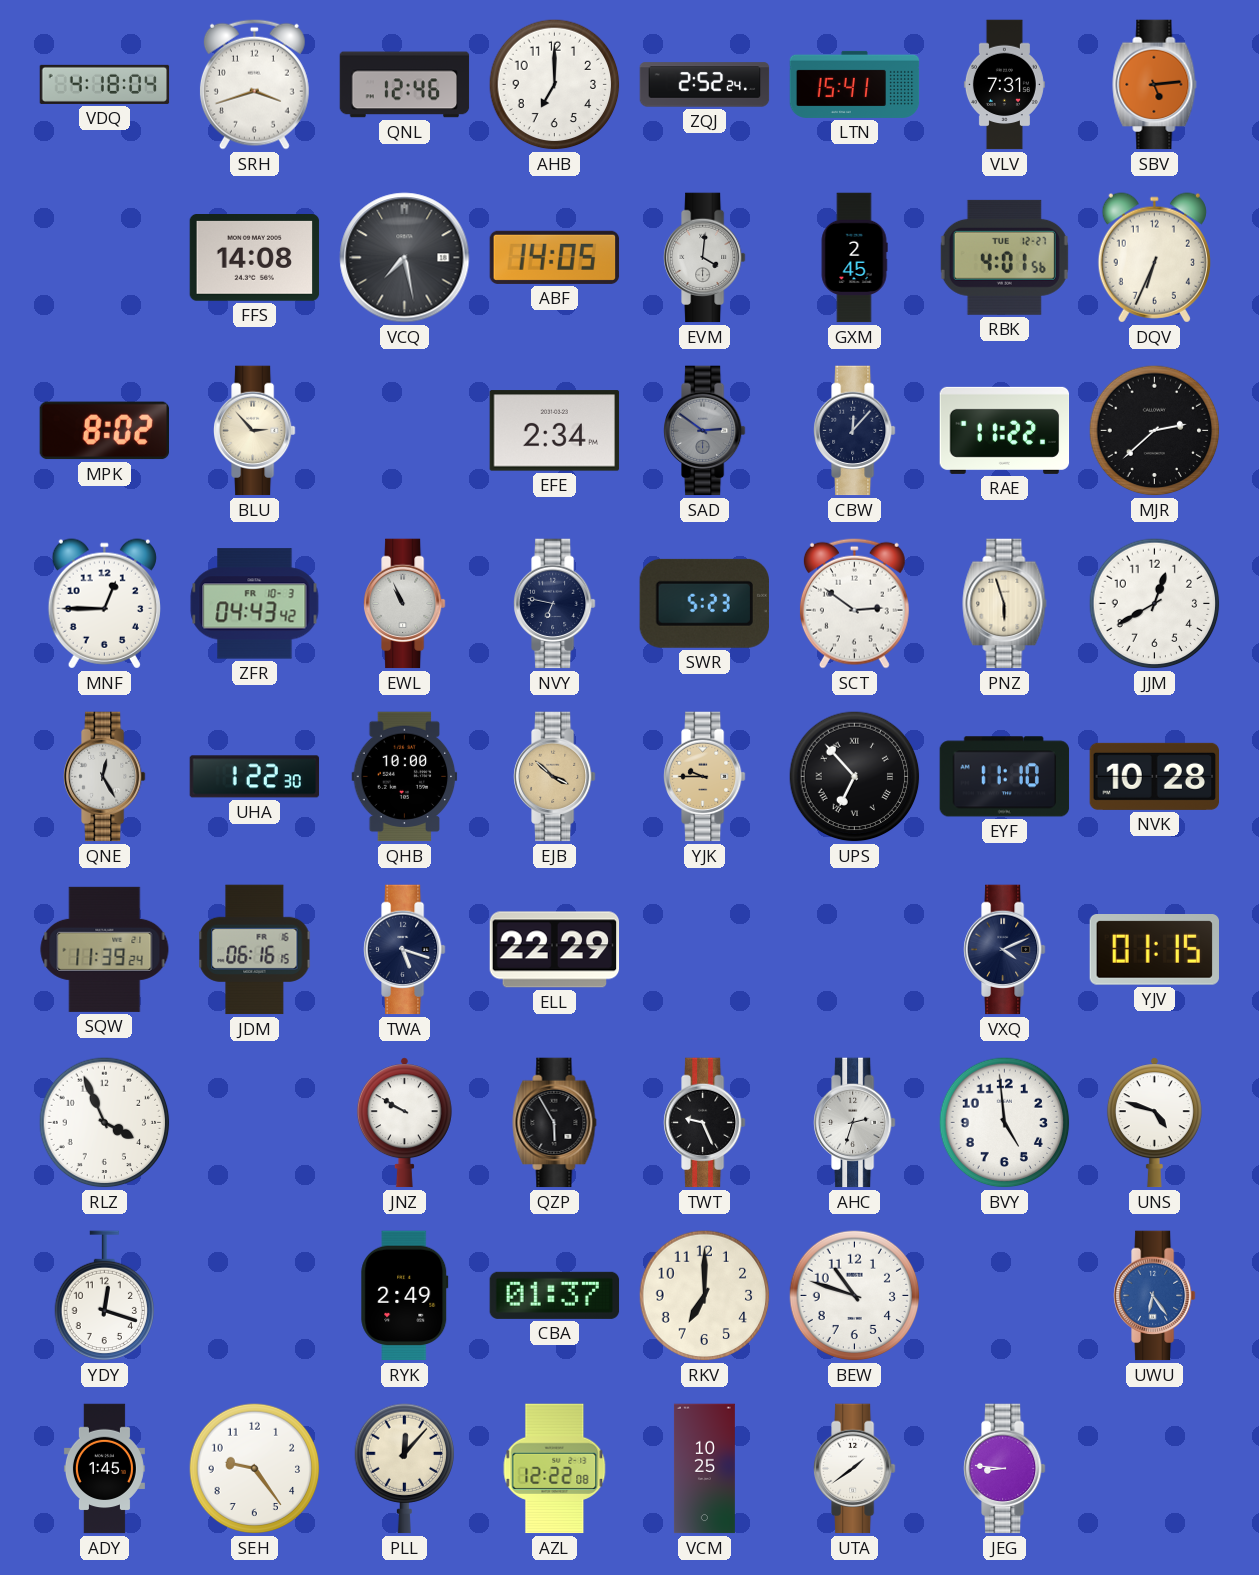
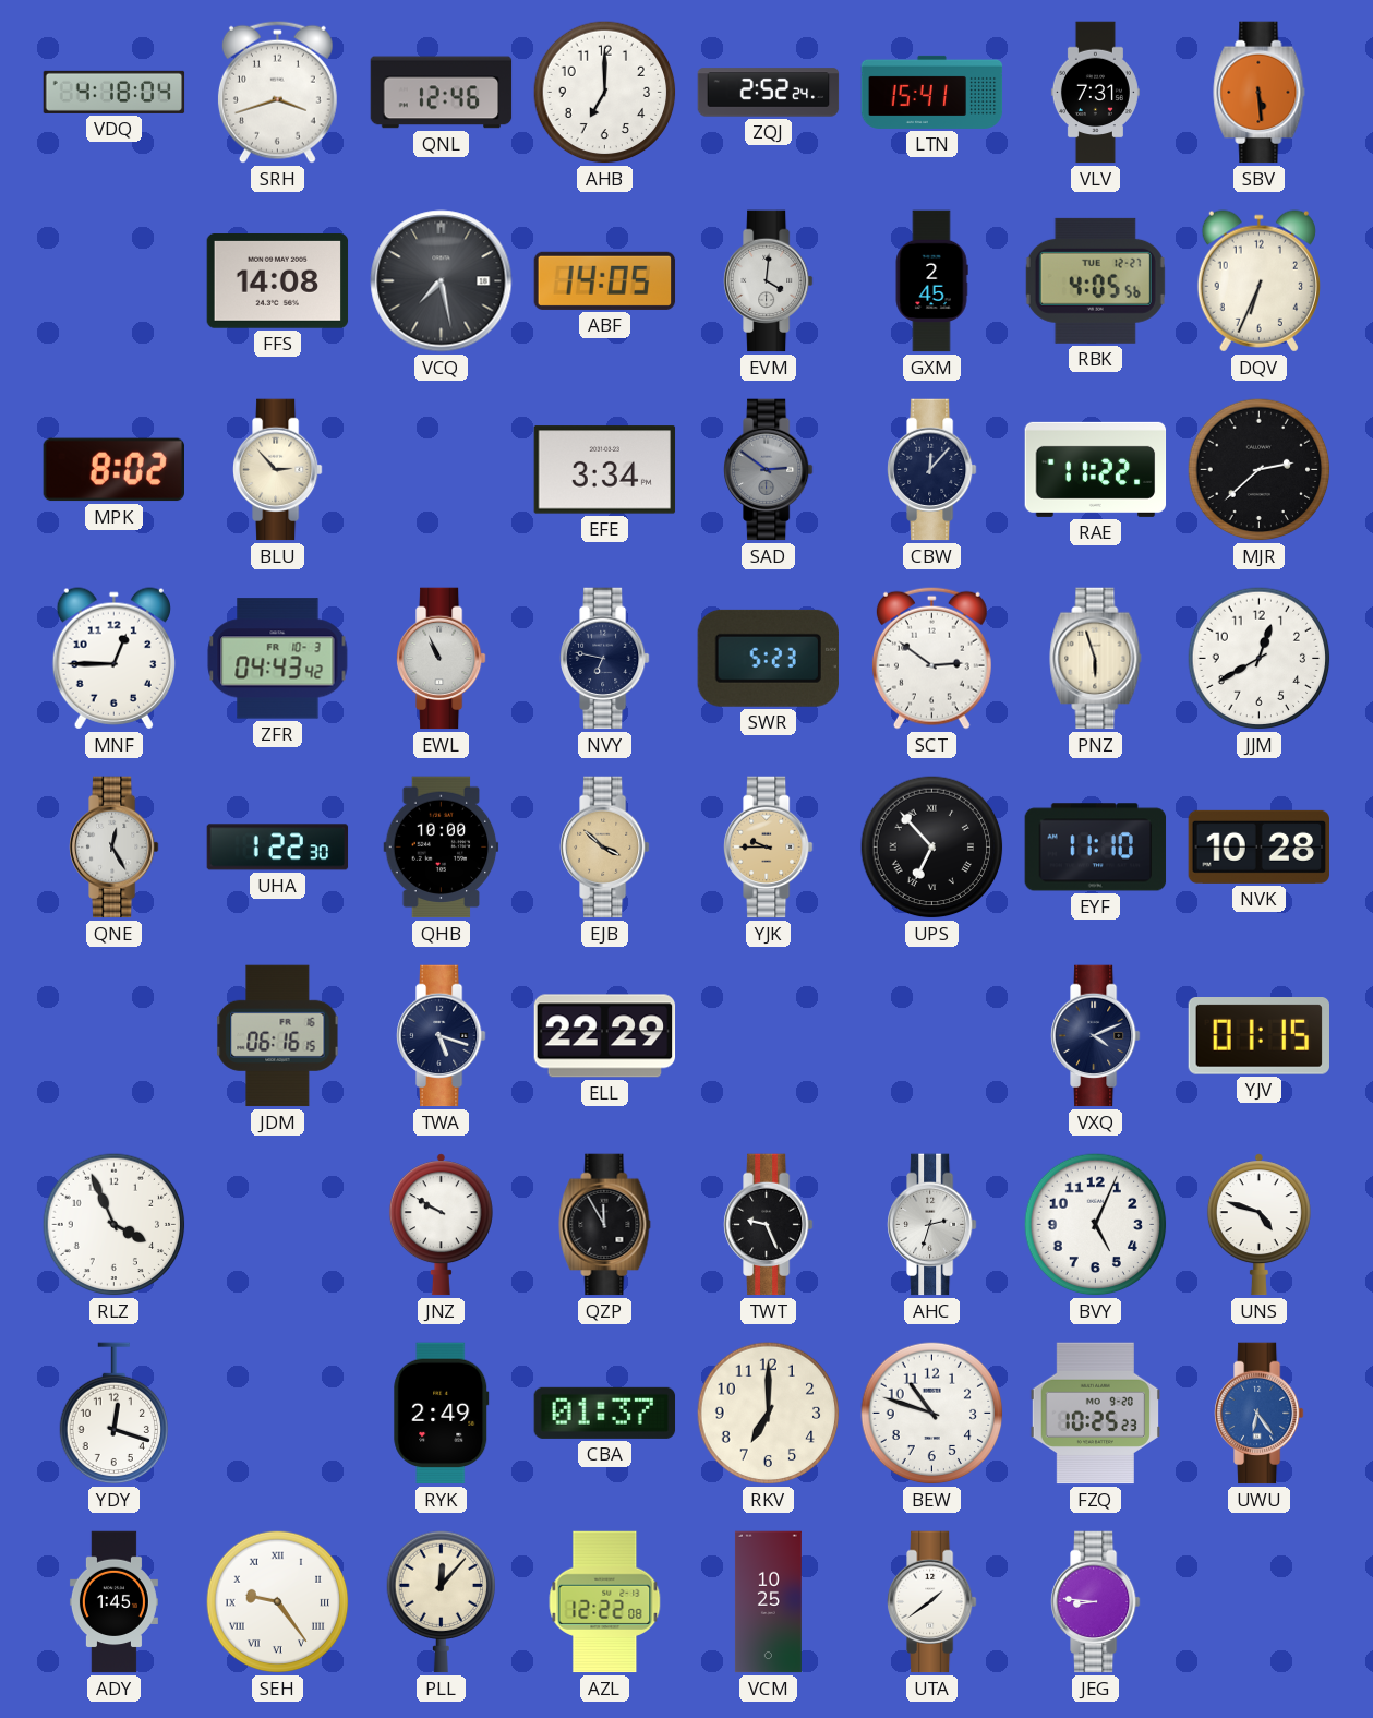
SBV: 5:14 -> 5:29 (1260, 93)
RBK: 4:01 -> 4:05 (1095, 280)
EFE: 2:34 -> 3:34 (605, 470)
SQW: 11:39 -> none (105, 949)
QZP: 5:55 -> 11:55 (605, 1225)
BVY: 4:59 -> 5:04 (1096, 1225)
FZQ: none -> 10:25 (1095, 1414)
SEH numerals: Arabic -> Roman (278, 1602)
